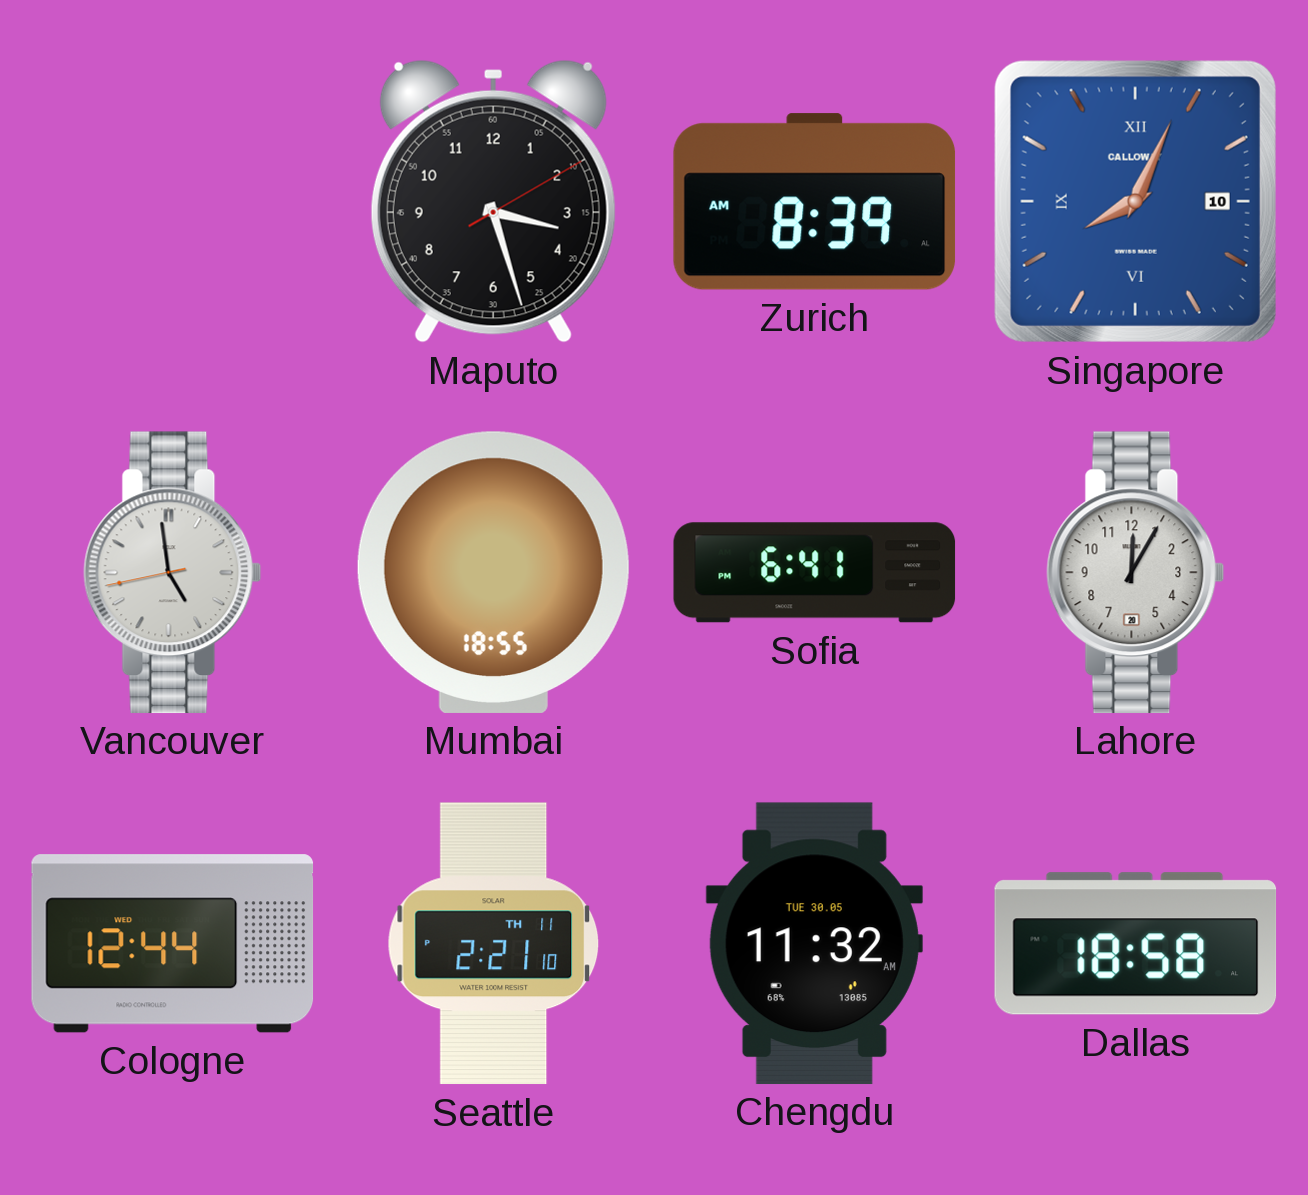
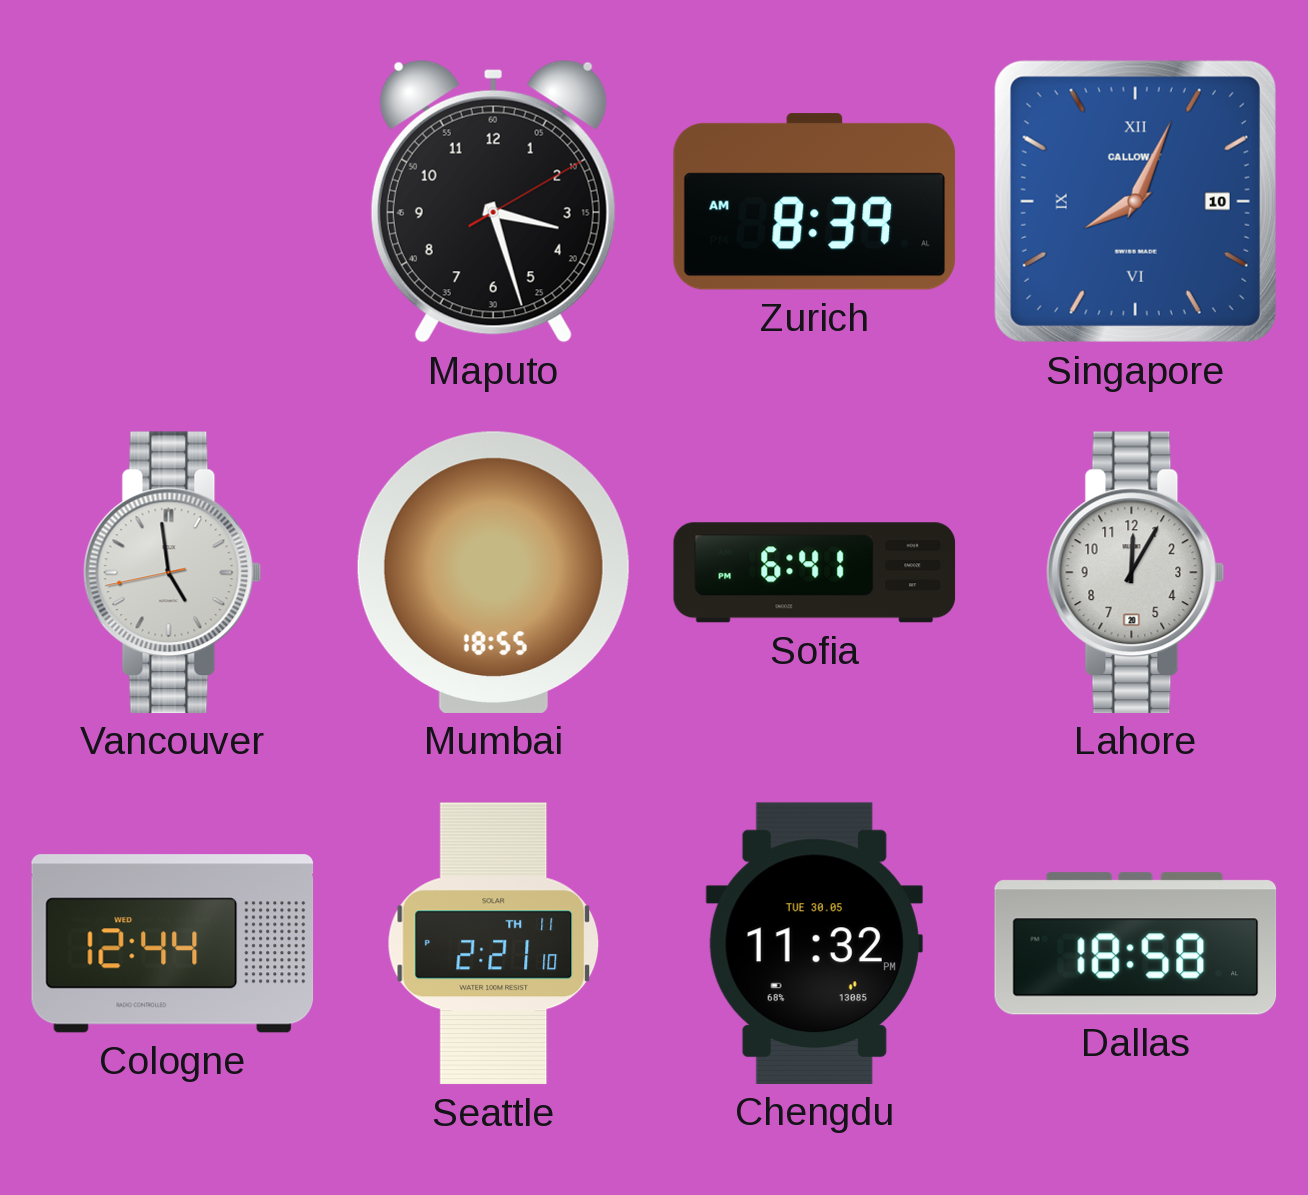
Chengdu: 11:32 AM -> 11:32 PM (814, 943)
